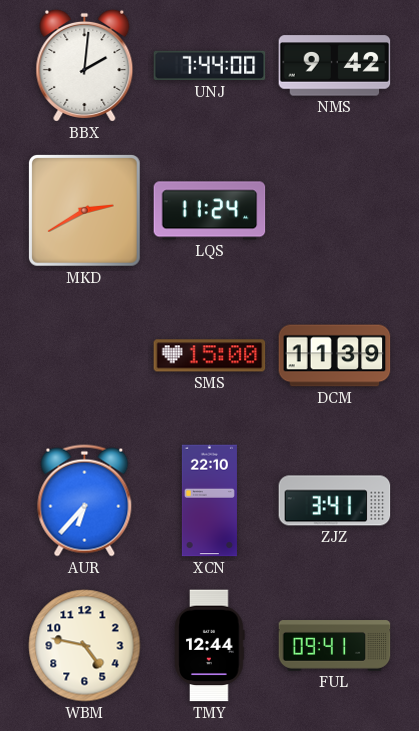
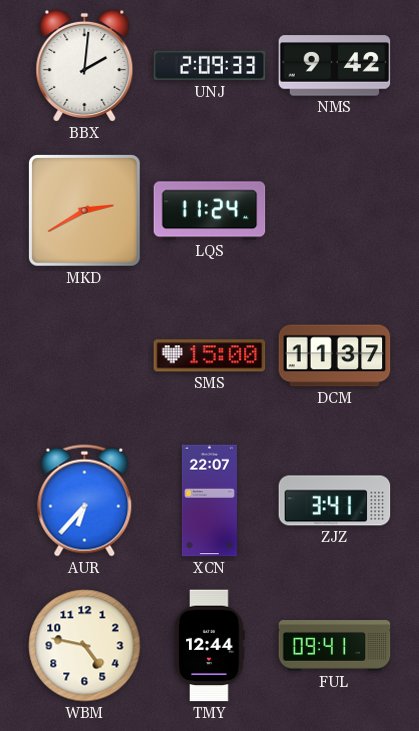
UNJ: 7:44 -> 2:09 (210, 66)
DCM: 11:39 -> 11:37 (335, 356)
XCN: 22:10 -> 22:07 (209, 501)
